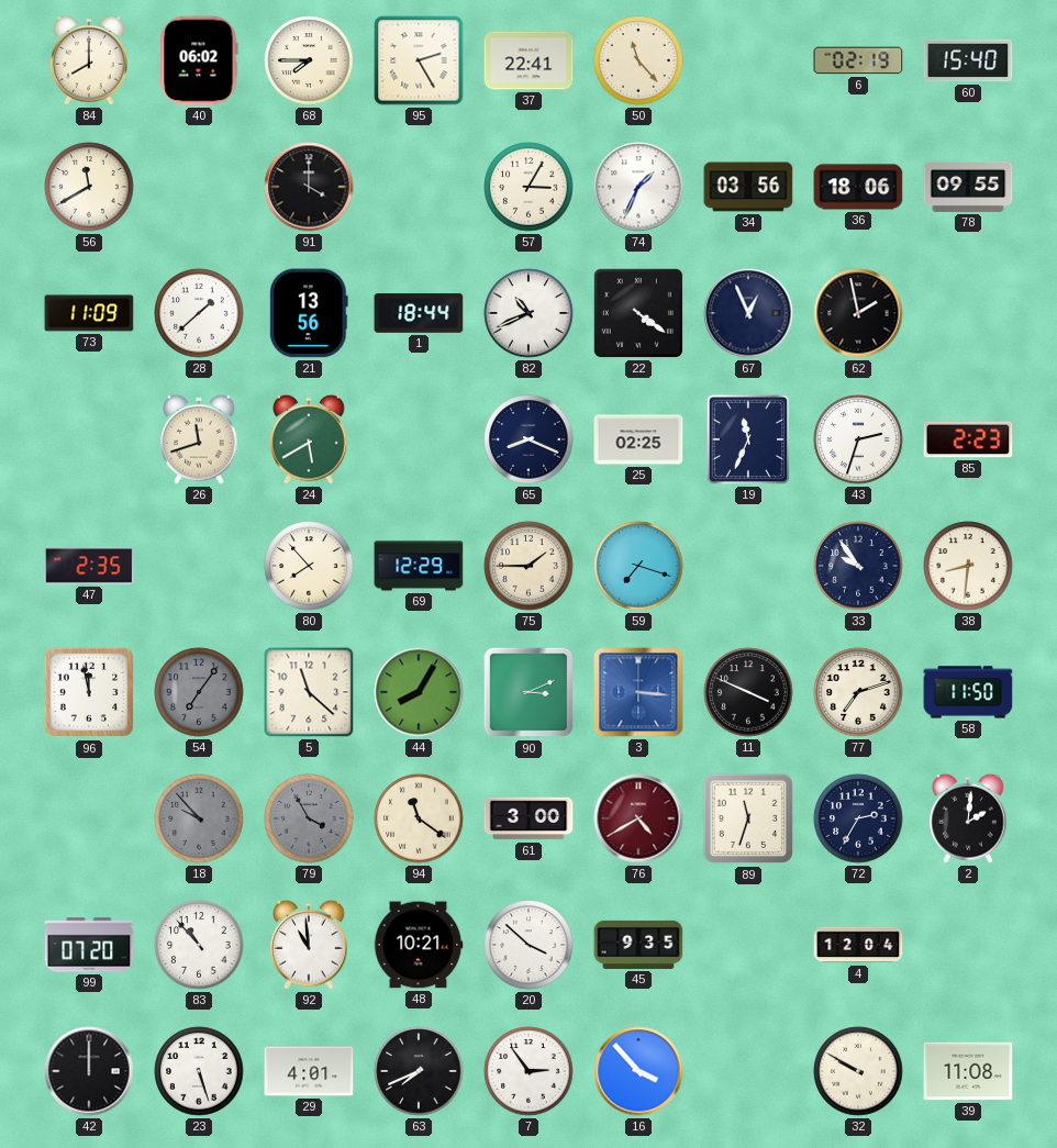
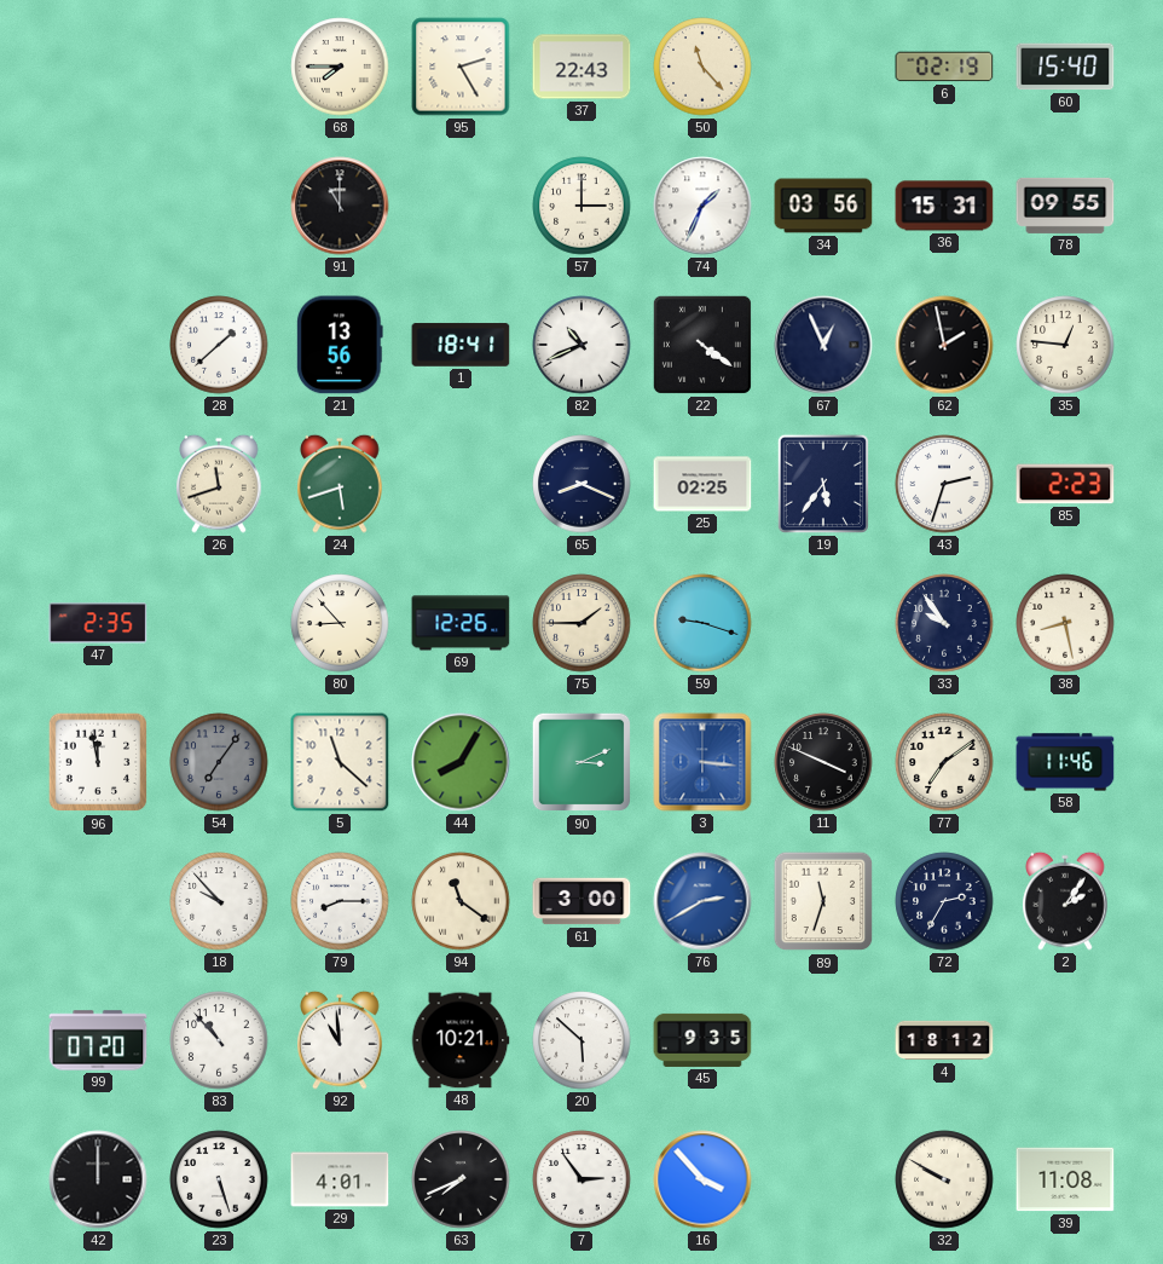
84: 8:00 -> none (89, 60)
40: 06:02 -> none (199, 60)
37: 22:41 -> 22:43 (581, 67)
56: 11:40 -> none (89, 187)
91: 4:00 -> 11:00 (340, 206)
57: 3:05 -> 3:00 (581, 206)
36: 18:06 -> 15:31 (944, 206)
73: 11:09 -> none (89, 313)
1: 18:44 -> 18:41 (461, 345)
35: none -> 12:46 (1065, 345)
24: 5:40 -> 5:42 (340, 484)
19: 11:34 -> 5:36 (823, 484)
80: 7:53 -> 8:53 (340, 623)
69: 12:29 -> 12:26 (461, 623)
59: 7:18 -> 9:18 (702, 623)
38: 8:31 -> 8:28 (1065, 623)
77: 7:12 -> 7:09 (944, 762)
58: 11:50 -> 11:46 (1065, 762)
18 dial: grey -> white (219, 901)
79: 3:55 -> 8:15 (340, 901)
79 dial: grey -> white (340, 901)
76: 4:40 -> 2:40 (702, 901)
76 dial: burgundy -> blue (702, 901)
2: 2:01 -> 2:06 (1065, 901)
20: 3:52 -> 5:52 (581, 1040)
4: 12:04 -> 18:12 (944, 1040)
